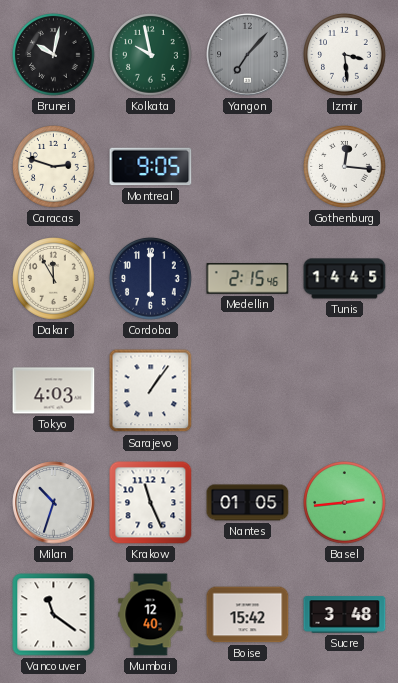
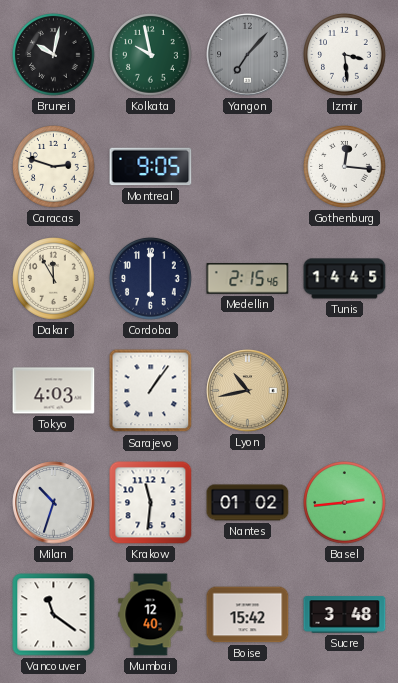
Lyon: none -> 10:43 (248, 391)
Krakow: 11:26 -> 11:31 (151, 503)
Nantes: 01:05 -> 01:02 (248, 503)
